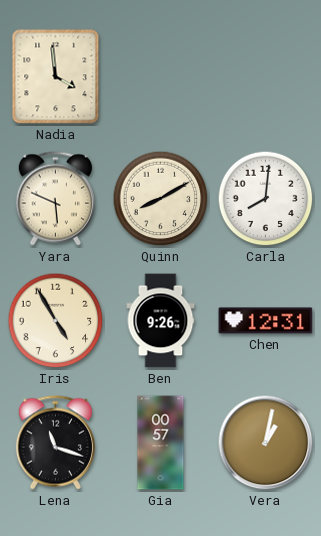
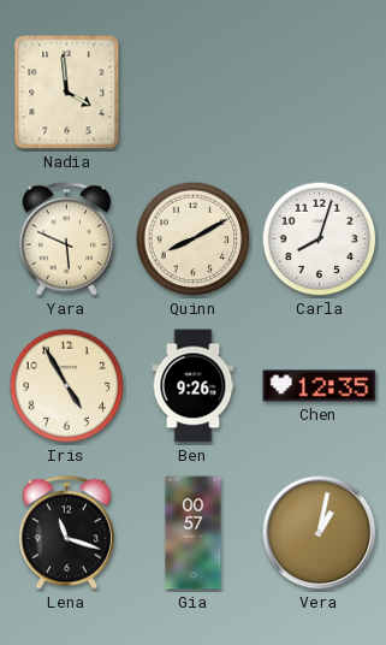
Carla: 8:01 -> 8:03 (320, 239)
Chen: 12:31 -> 12:35 (320, 386)
